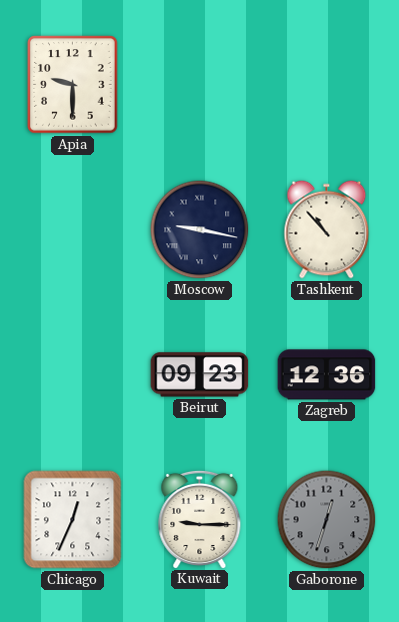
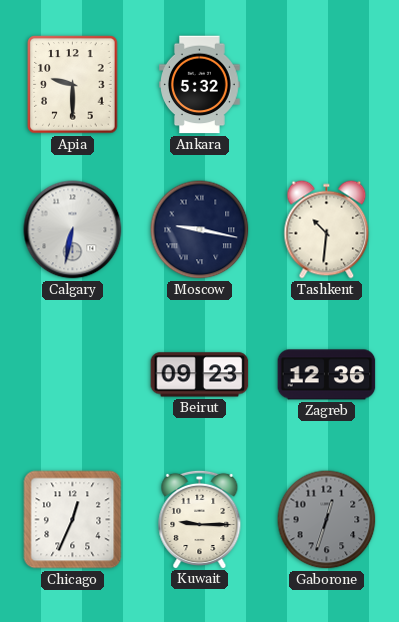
Ankara: none -> 5:32 (200, 85)
Calgary: none -> 6:32 (73, 230)
Tashkent: 10:53 -> 10:31 (327, 230)
